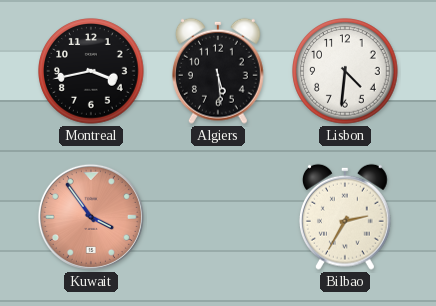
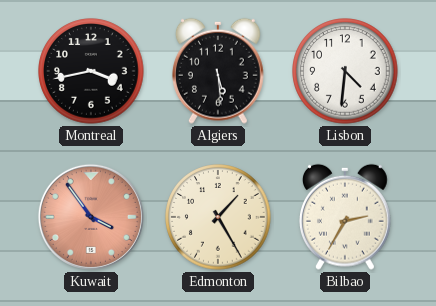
Edmonton: none -> 1:25 (218, 217)
